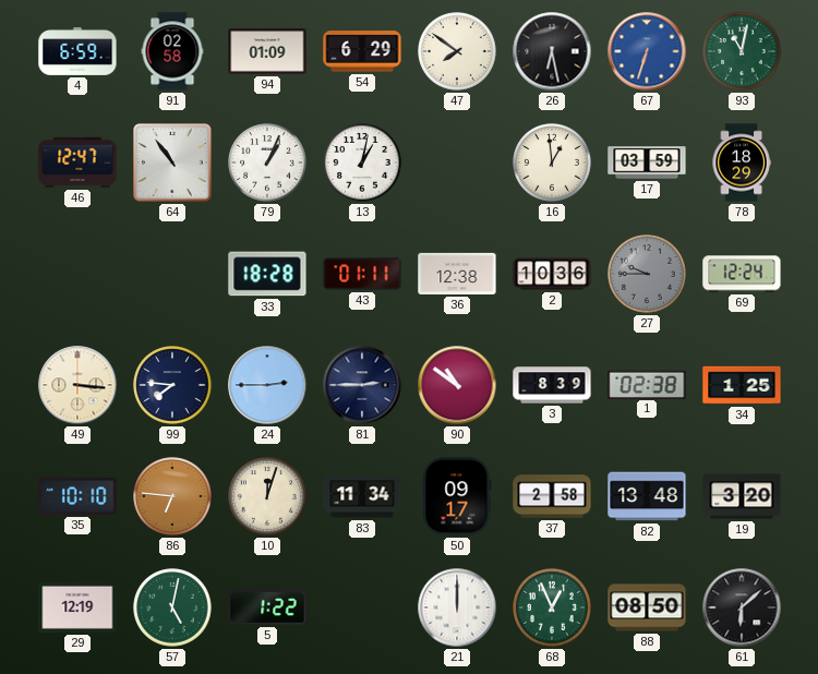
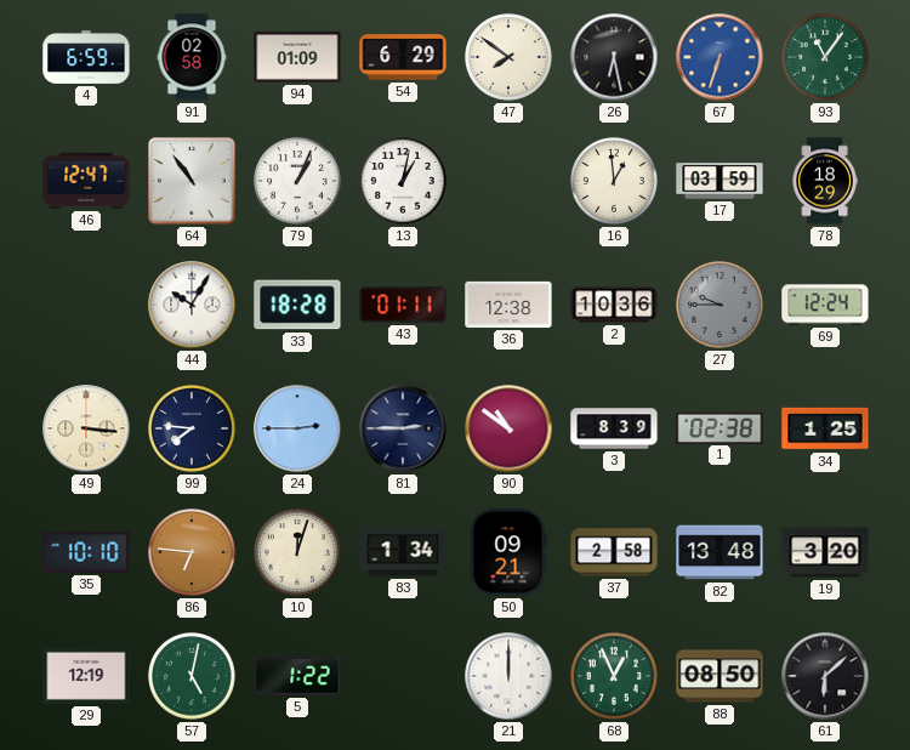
93: 11:02 -> 11:06 (825, 57)
44: none -> 10:05 (192, 305)
83: 11:34 -> 1:34 (403, 552)
50: 09:17 -> 09:21 (508, 552)
